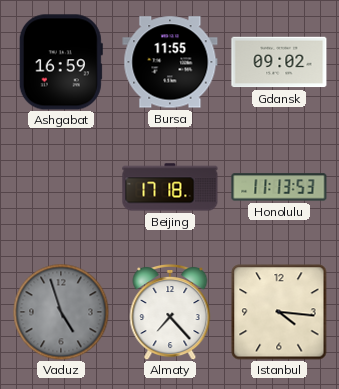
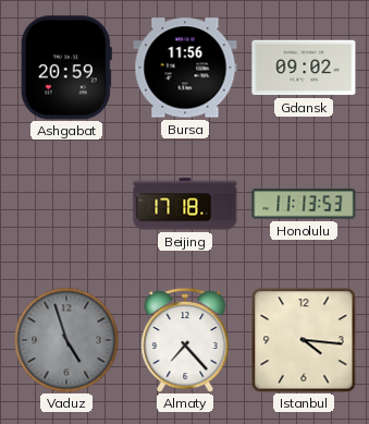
Ashgabat: 16:59 -> 20:59 (66, 68)
Bursa: 11:55 -> 11:56 (185, 68)
